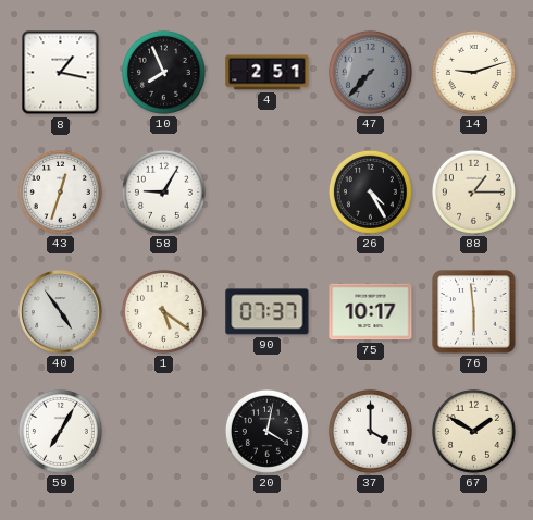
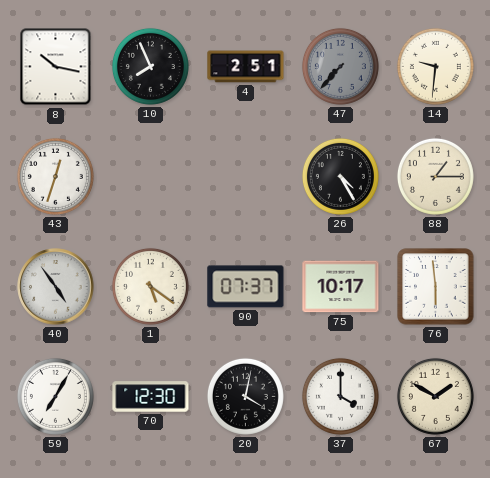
8: 1:17 -> 10:17 (56, 67)
14: 9:12 -> 9:31 (435, 66)
58: 9:05 -> none (163, 191)
70: none -> 12:30 (151, 397)
